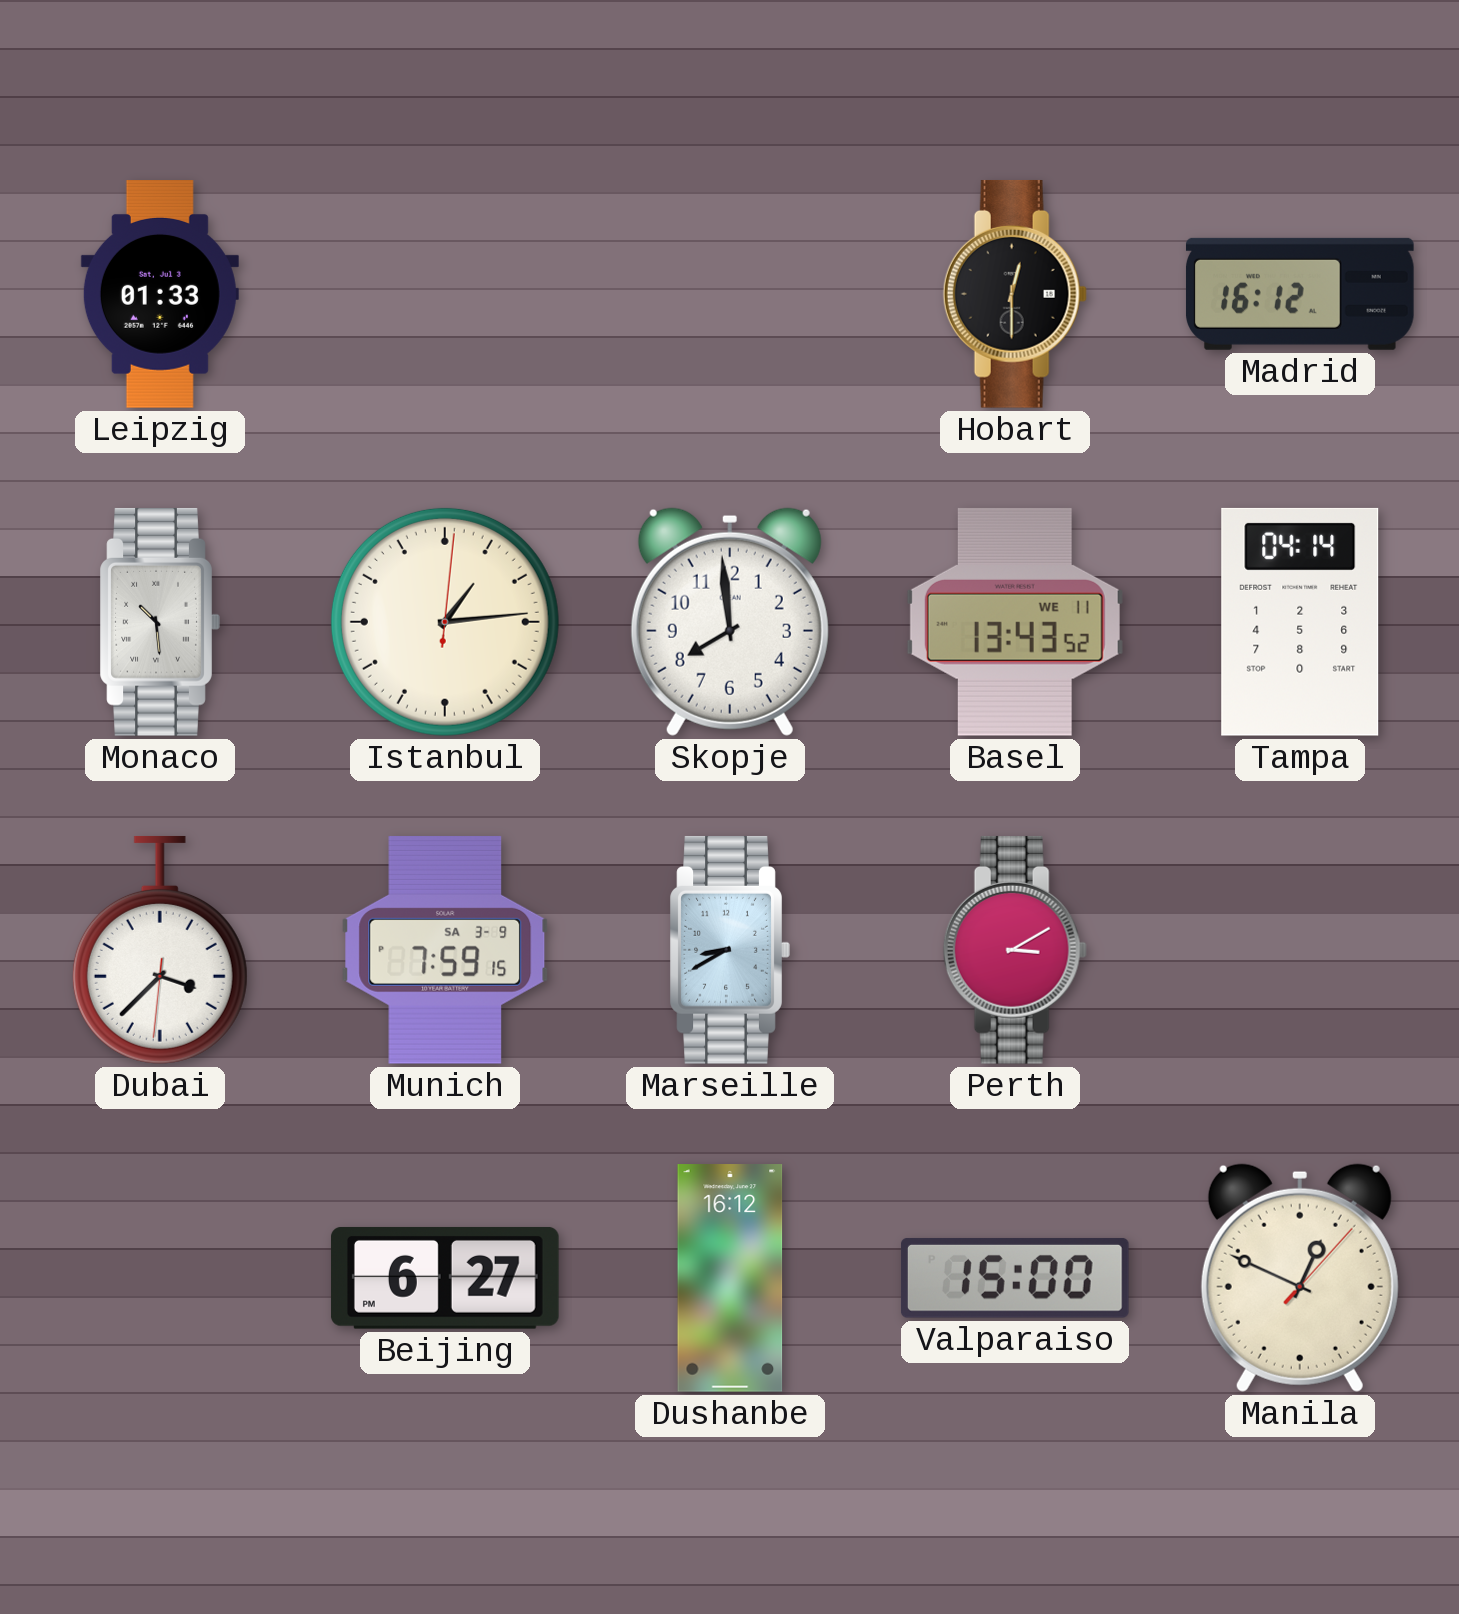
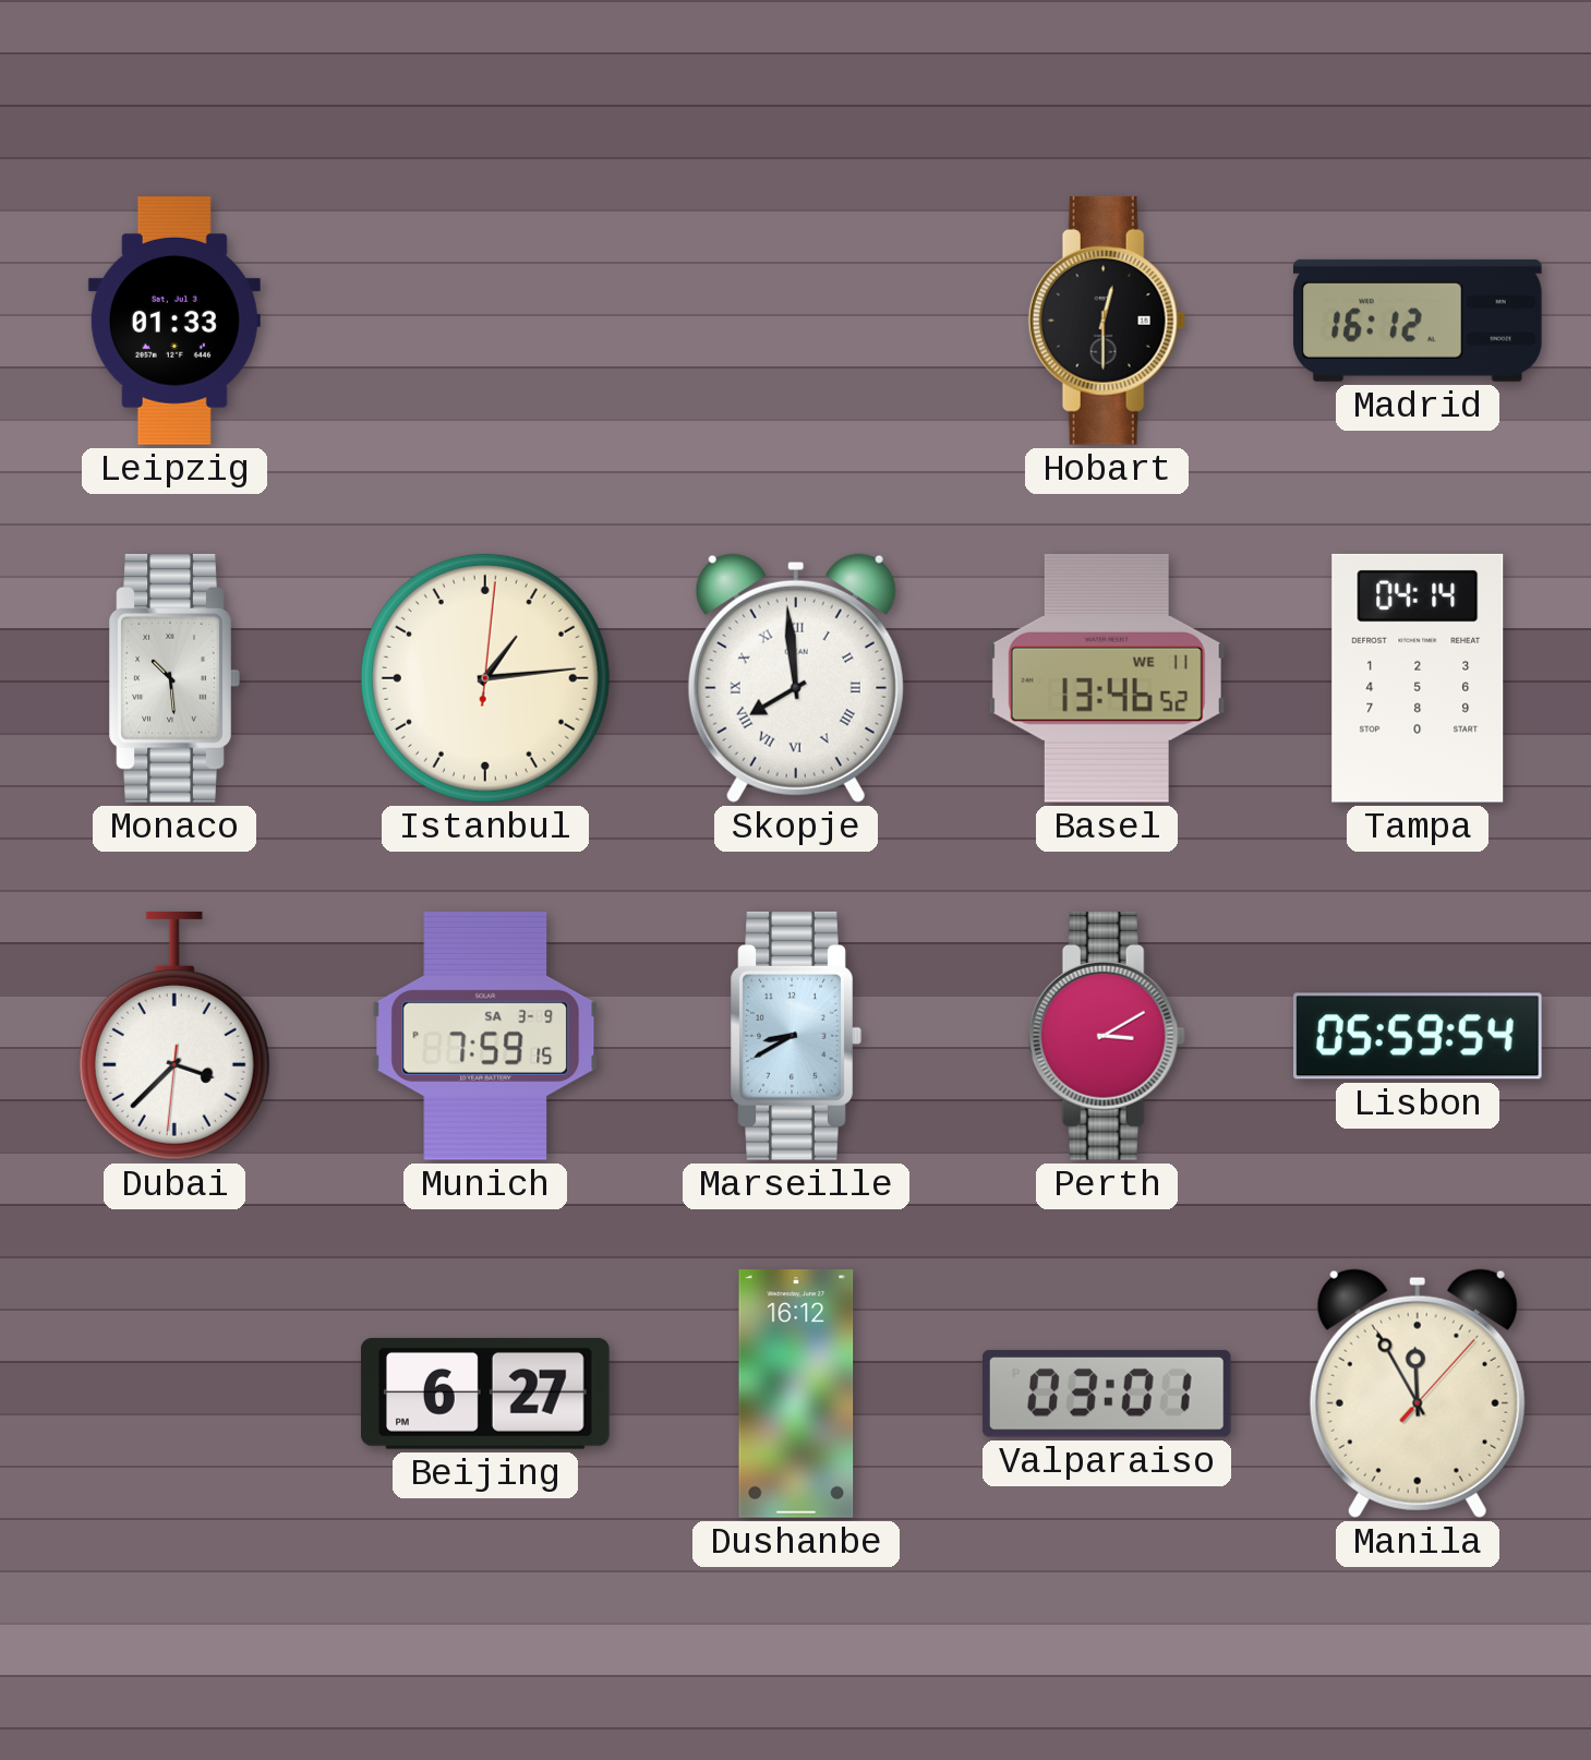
Skopje numerals: Arabic -> Roman (796, 678)
Basel: 13:43 -> 13:46 (1107, 678)
Lisbon: none -> 05:59 (1419, 1036)
Valparaiso: 15:00 -> 03:01 (1107, 1394)
Manila: 12:49 -> 11:55 (1418, 1394)
